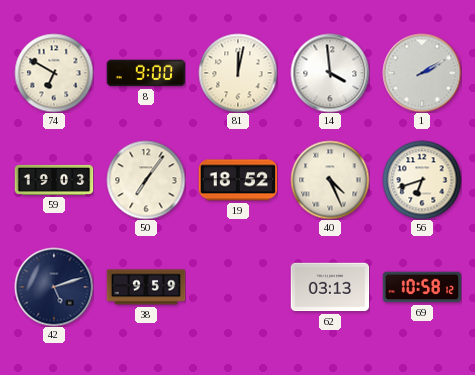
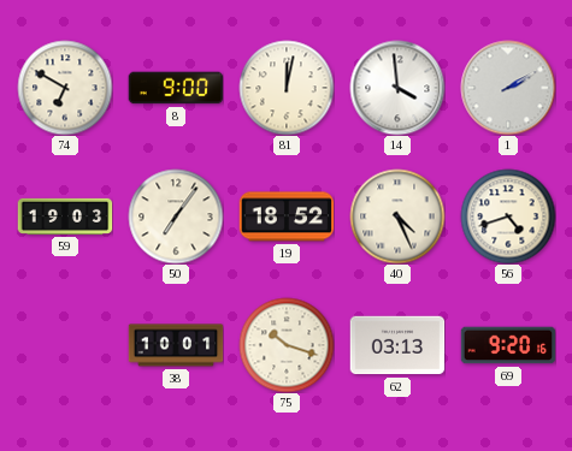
56: 6:42 -> 4:42 (508, 216)
42: 5:12 -> none (54, 287)
38: 9:59 -> 10:01 (176, 345)
75: none -> 10:18 (287, 345)
69: 10:58 -> 9:20 (508, 345)
